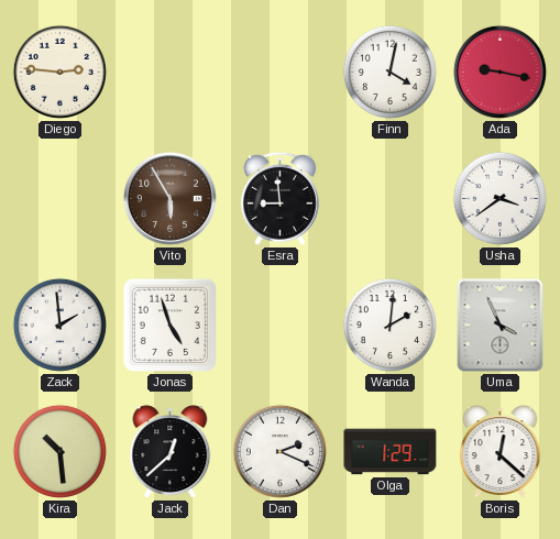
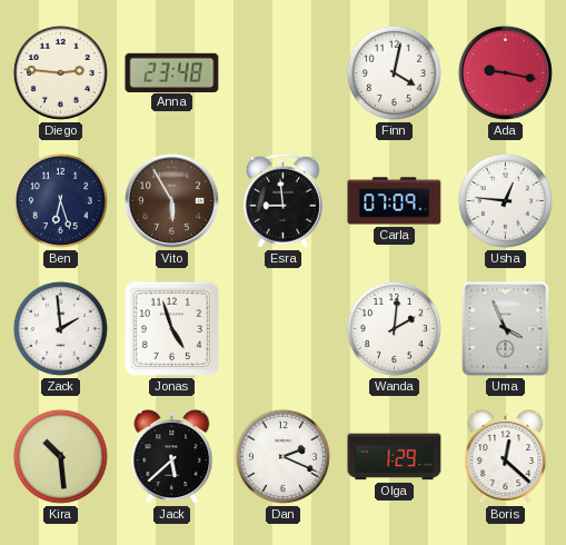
Anna: none -> 23:48 (172, 72)
Ben: none -> 6:27 (60, 200)
Carla: none -> 07:09 (395, 201)
Usha: 3:39 -> 12:46 (505, 200)
Jack: 12:38 -> 5:38 (172, 457)
